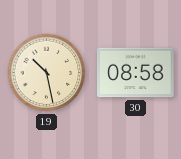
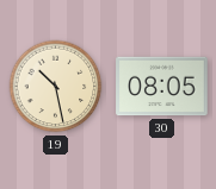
30: 08:58 -> 08:05 (162, 87)
